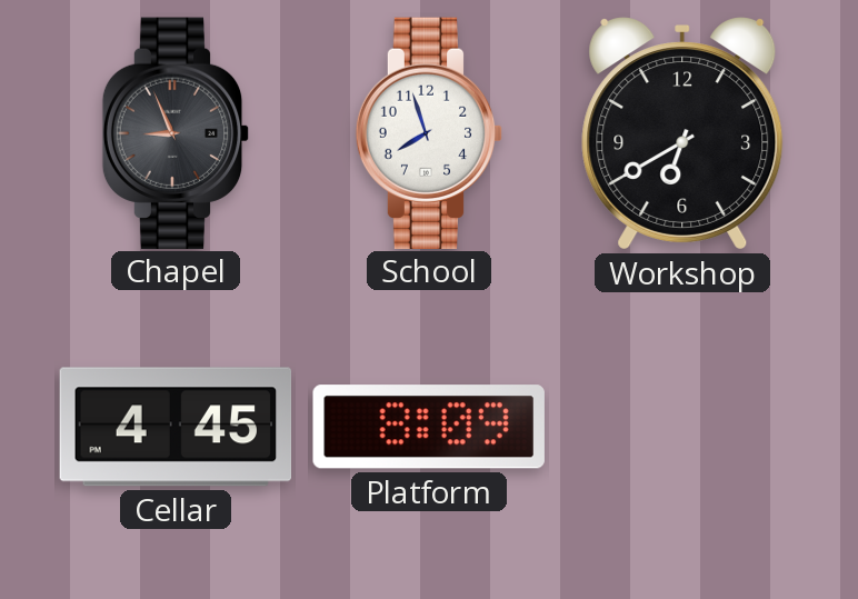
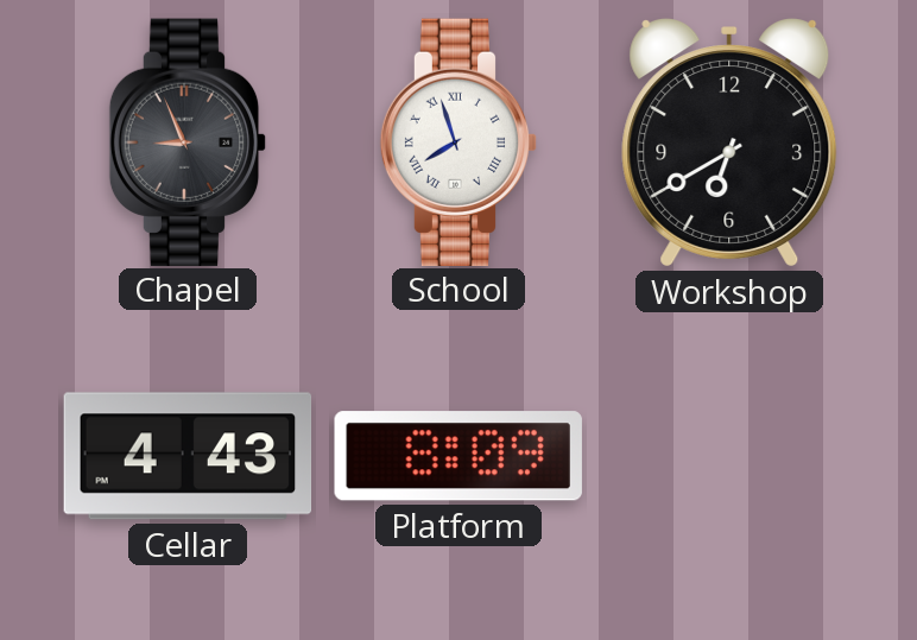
School numerals: Arabic -> Roman (458, 141)
Cellar: 4:45 -> 4:43 (188, 456)
